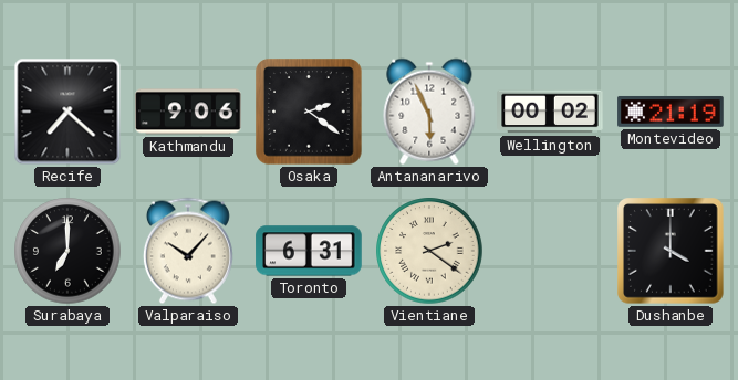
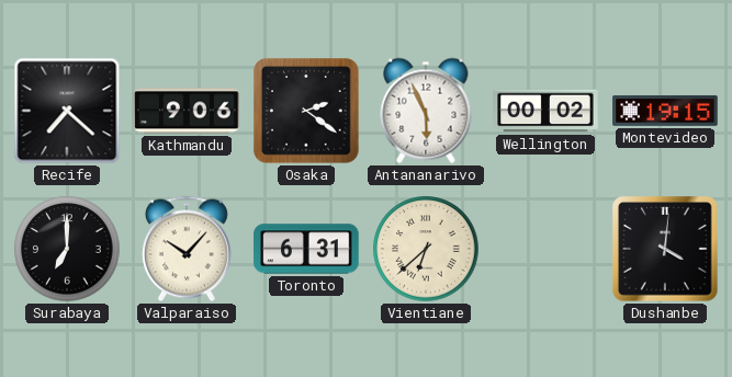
Montevideo: 21:19 -> 19:15 (665, 111)
Vientiane: 2:21 -> 6:38 (426, 249)
Dushanbe: 4:00 -> 4:01 (665, 249)
